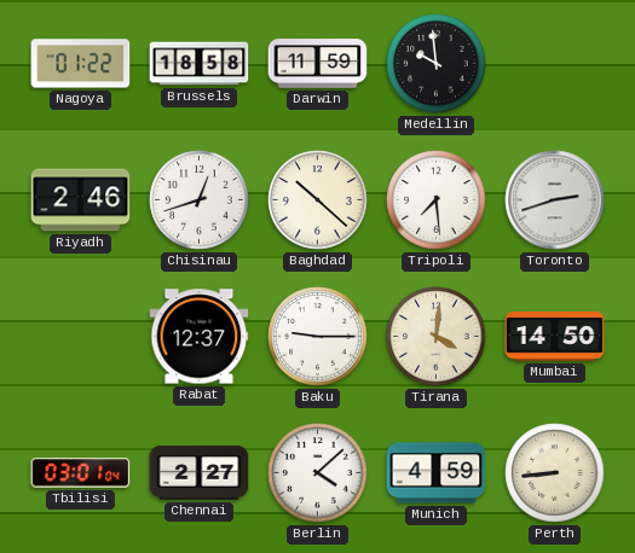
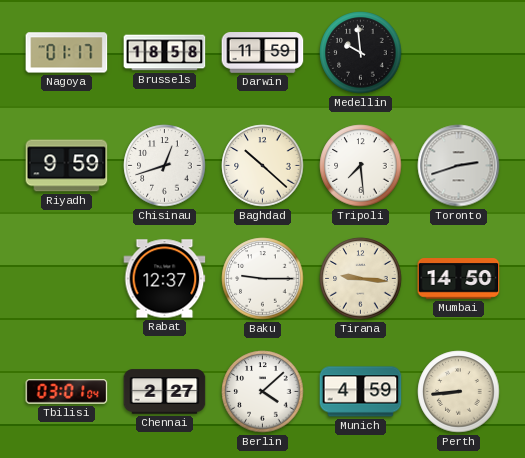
Nagoya: 01:22 -> 01:17 (67, 53)
Riyadh: 2:46 -> 9:59 (67, 166)
Tirana: 4:01 -> 9:16 (361, 279)
